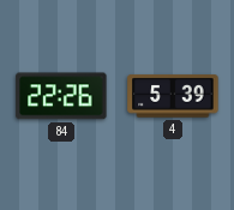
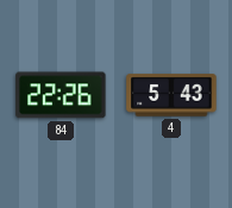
4: 5:39 -> 5:43 (171, 95)
